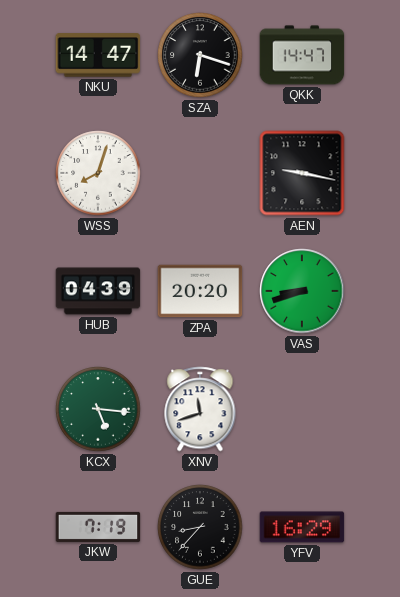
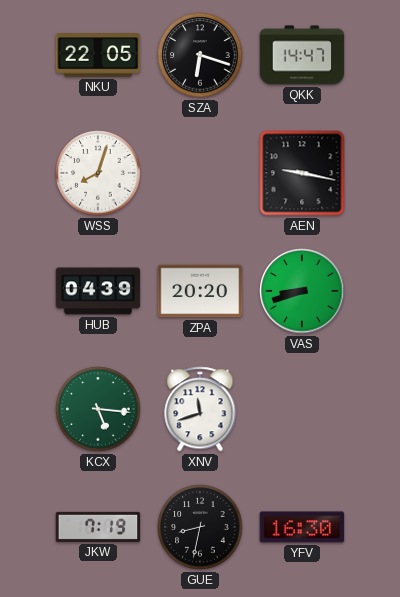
NKU: 14:47 -> 22:05 (98, 55)
GUE: 8:37 -> 8:32 (200, 527)
YFV: 16:29 -> 16:30 (302, 527)
